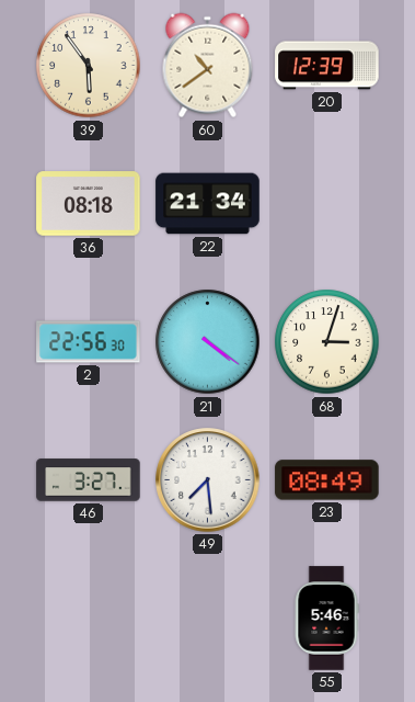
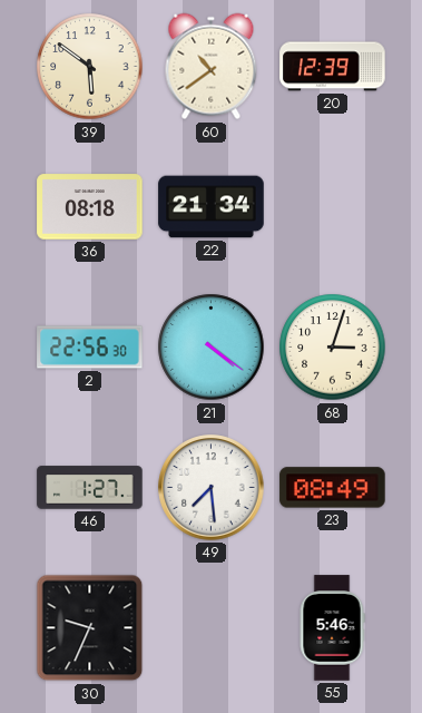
39: 5:54 -> 5:51 (90, 67)
46: 3:27 -> 1:27 (90, 488)
30: none -> 9:34 (90, 628)
